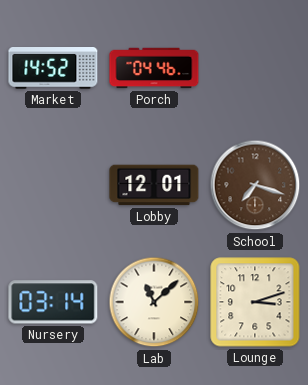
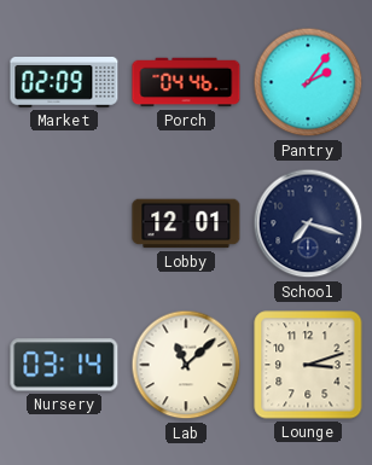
Market: 14:52 -> 02:09 (64, 83)
Pantry: none -> 2:06 (308, 82)
School dial: brown -> navy (308, 223)
